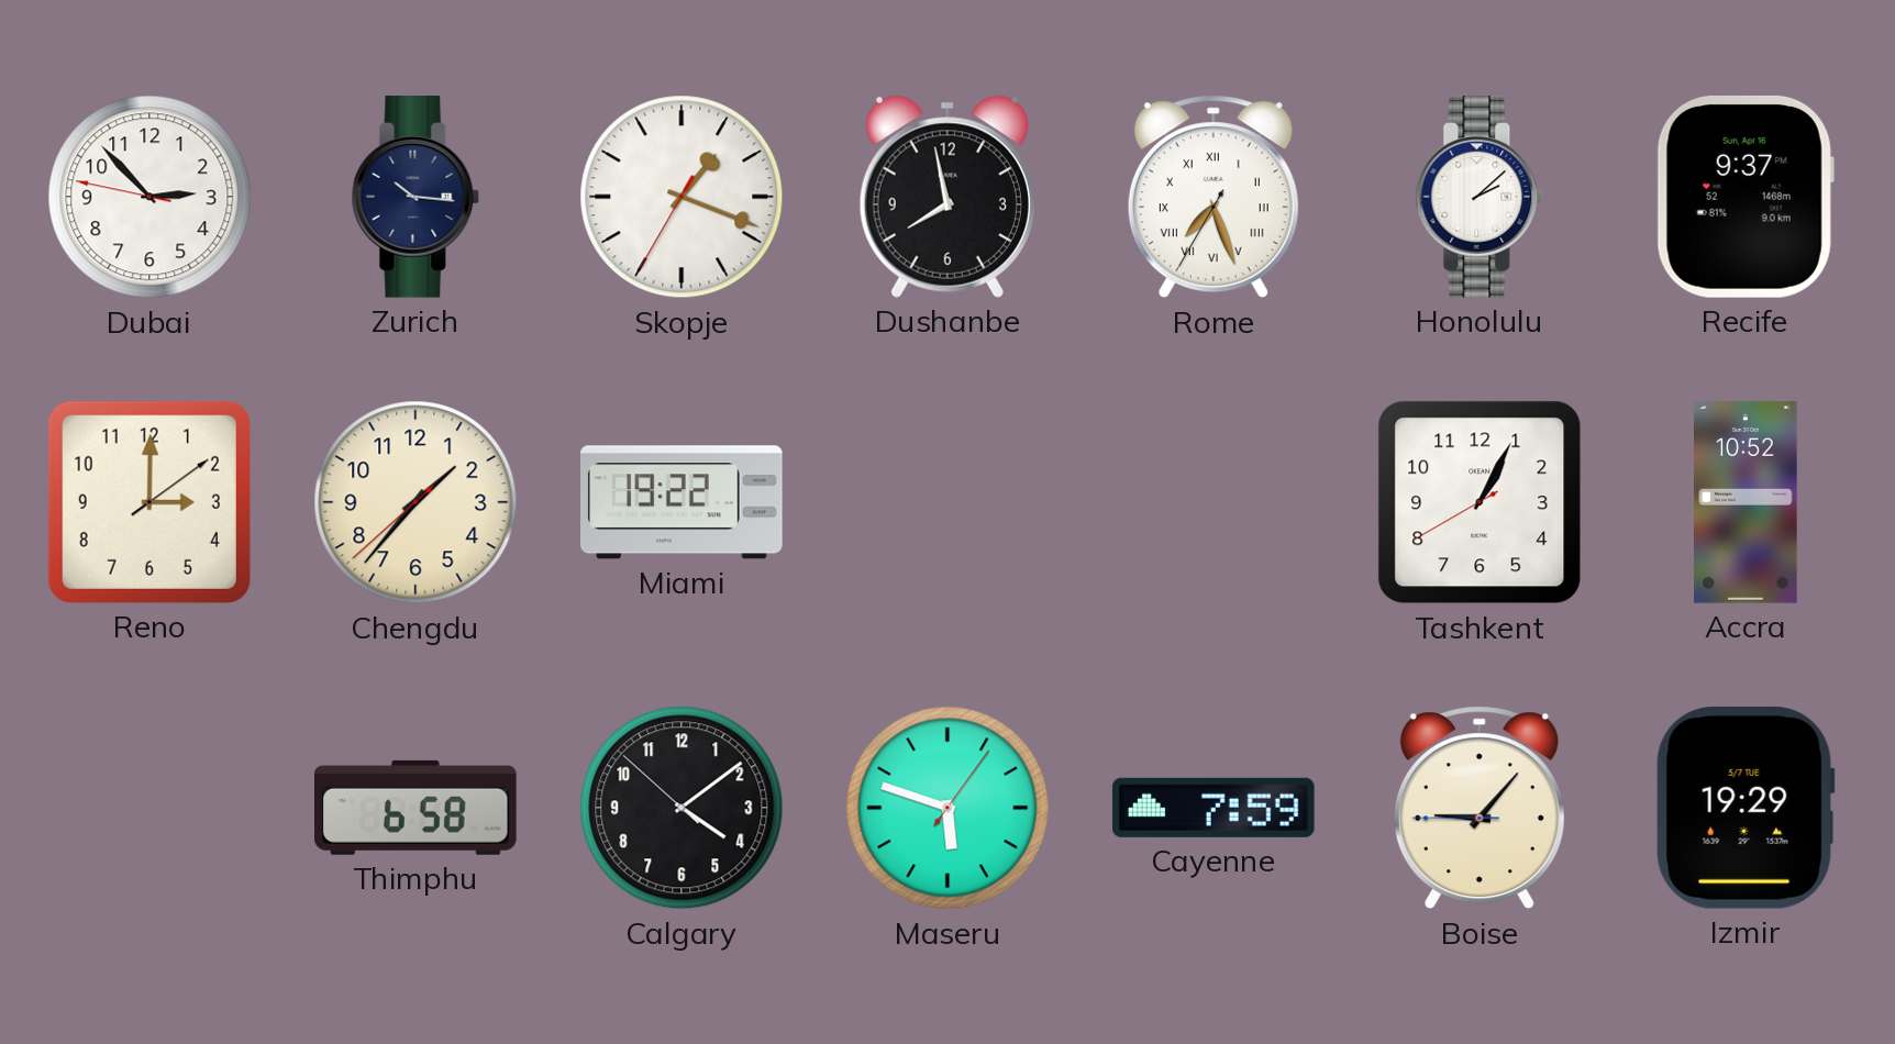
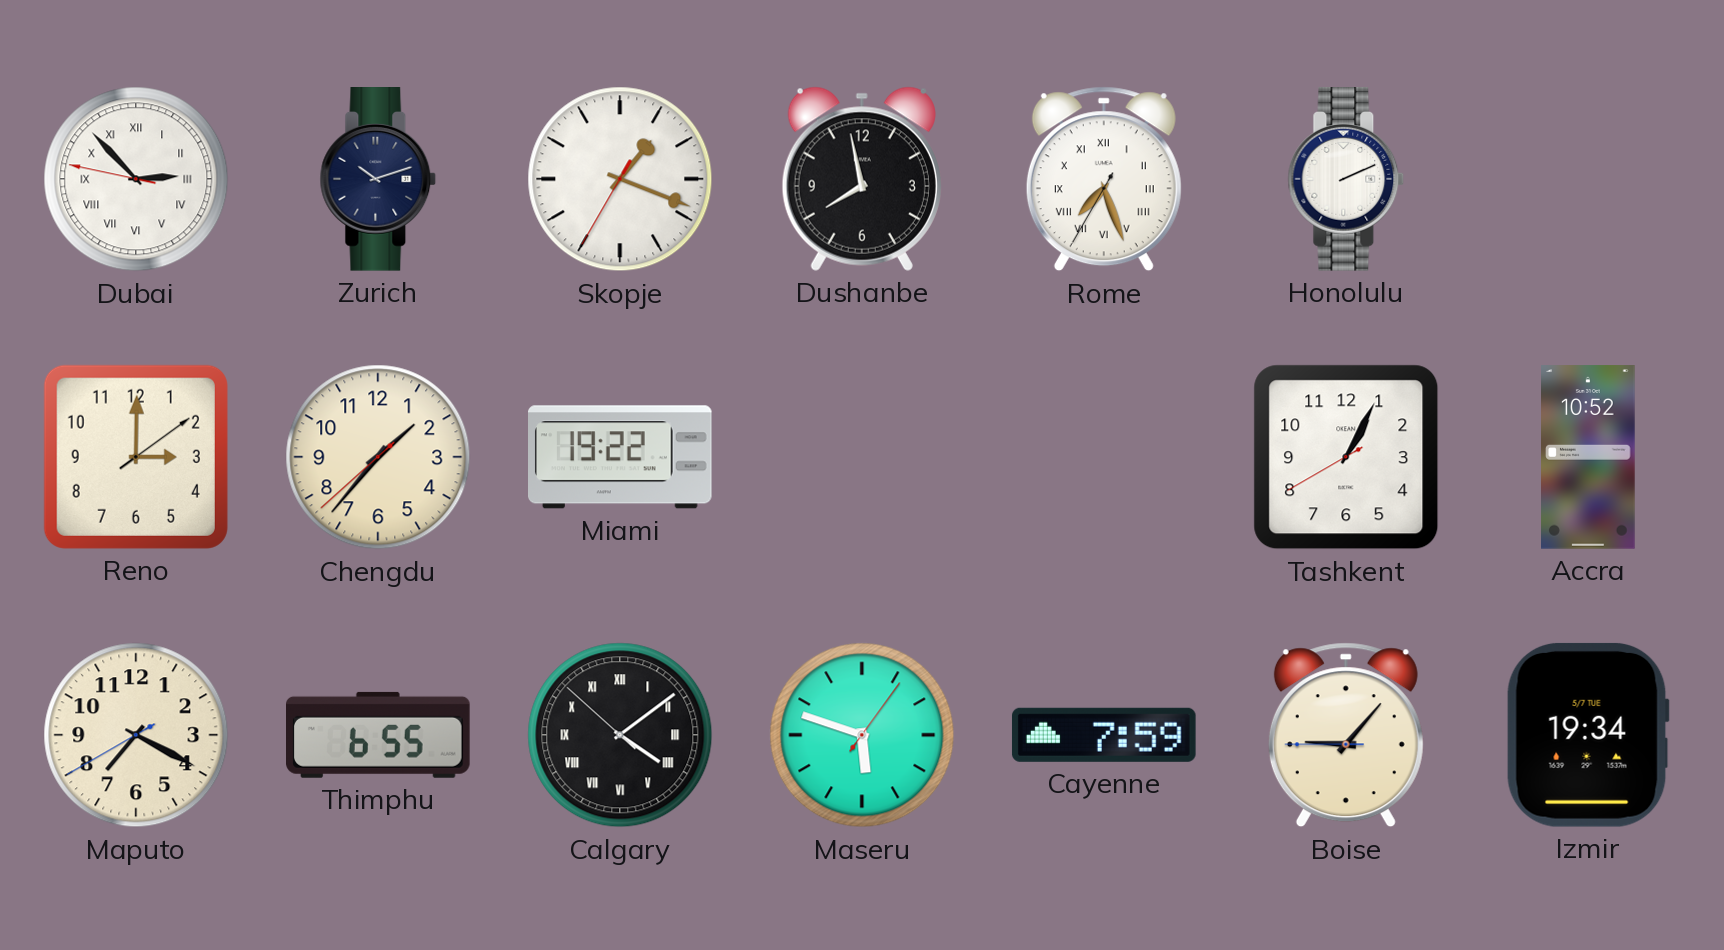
Dubai numerals: Arabic -> Roman (136, 179)
Zurich: 10:16 -> 10:12 (378, 180)
Honolulu: 2:08 -> 2:11 (1346, 180)
Recife: 9:37 -> none (1746, 197)
Maputo: none -> 7:19 (136, 735)
Thimphu: 6:58 -> 6:55 (379, 735)
Calgary numerals: Arabic -> Roman (620, 735)
Izmir: 19:29 -> 19:34 (1588, 735)
